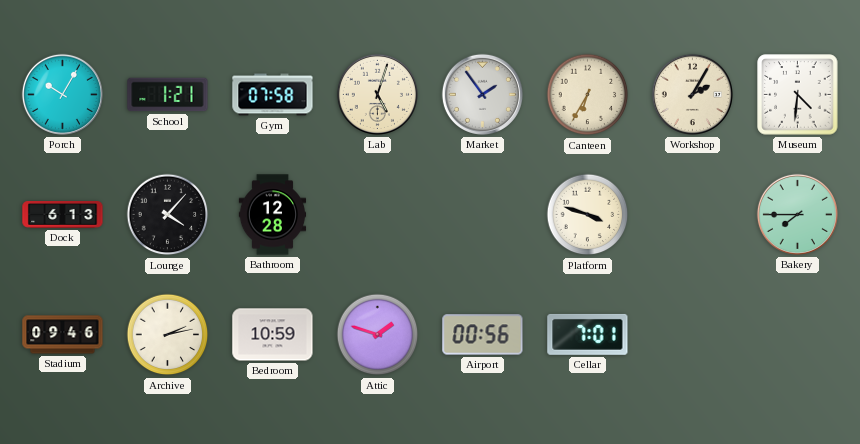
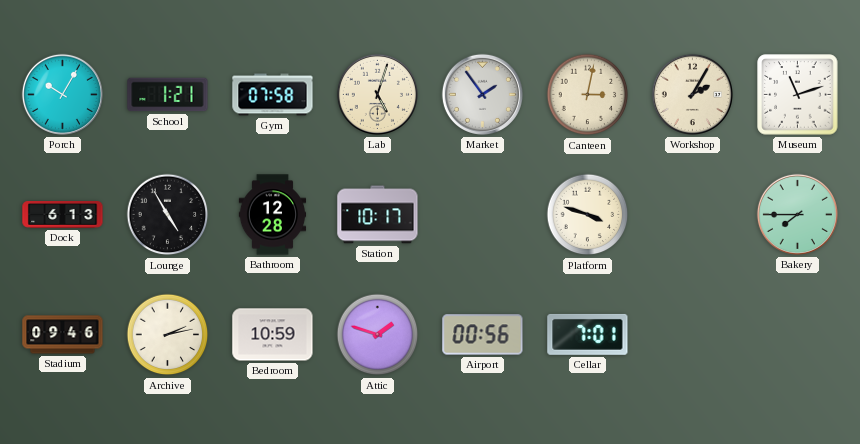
Canteen: 6:35 -> 3:02 (588, 95)
Museum: 4:31 -> 11:12 (798, 95)
Lounge: 4:07 -> 4:55 (168, 215)
Station: none -> 10:17 (378, 215)
